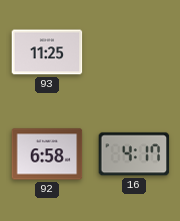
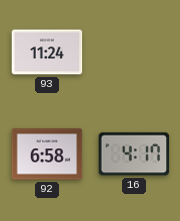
93: 11:25 -> 11:24 (47, 52)
